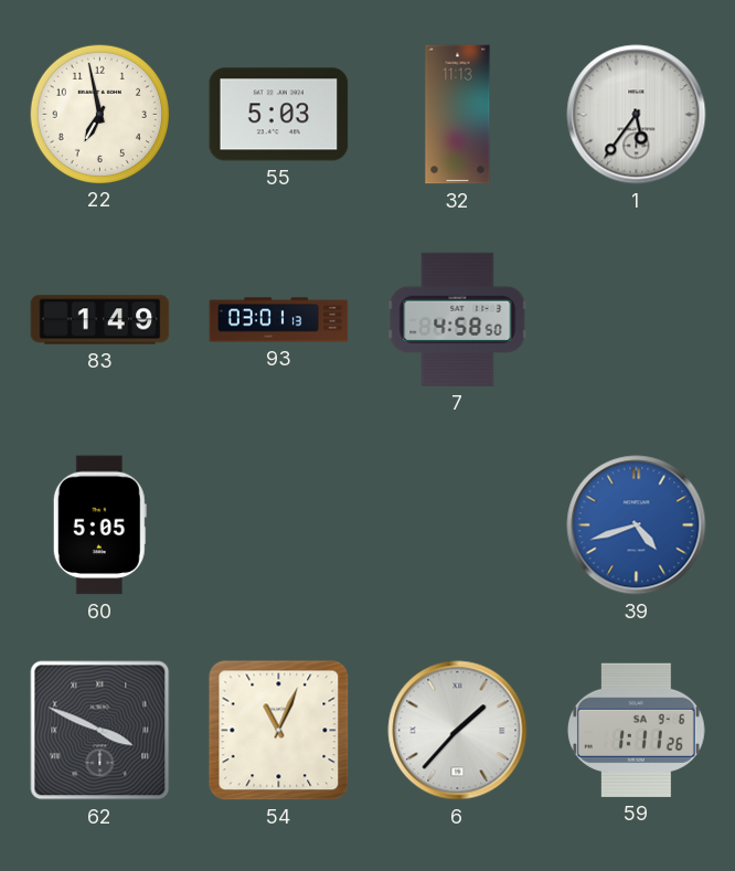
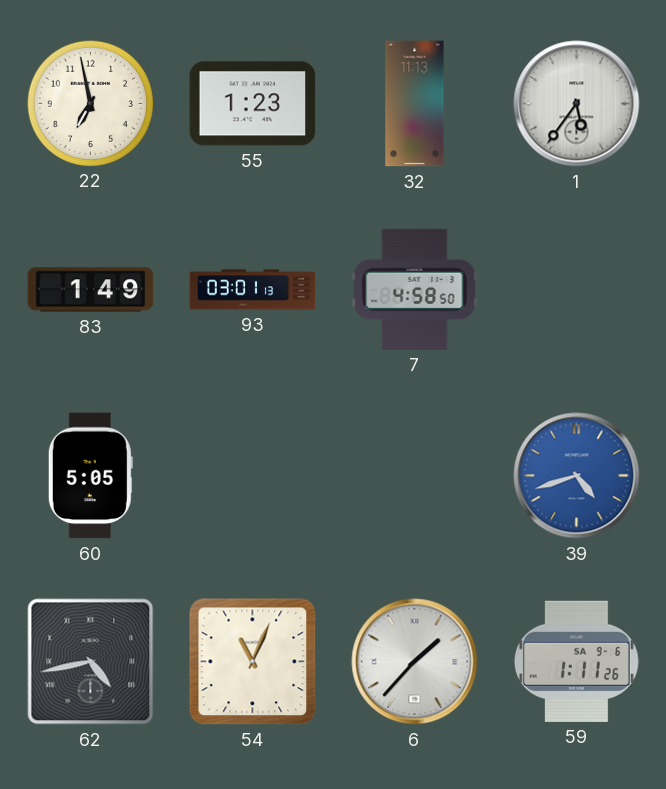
55: 5:03 -> 1:23 (253, 104)
62: 3:49 -> 4:43 (91, 662)
